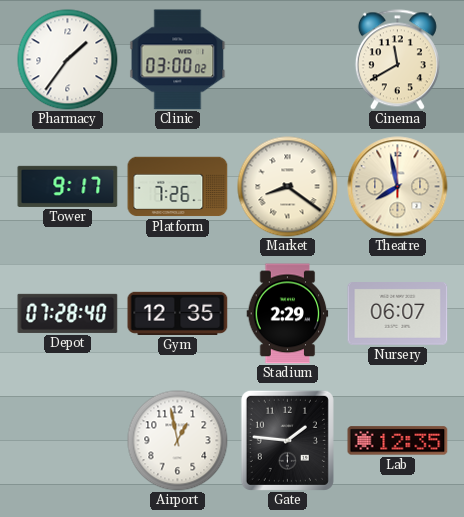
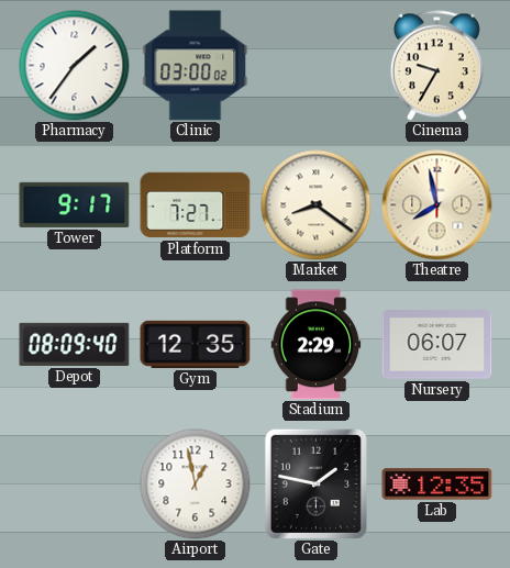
Cinema: 11:40 -> 9:35 (436, 66)
Platform: 7:26 -> 7:27 (196, 205)
Depot: 07:28 -> 08:09 (75, 344)
Gate: 1:46 -> 1:47 (315, 483)
